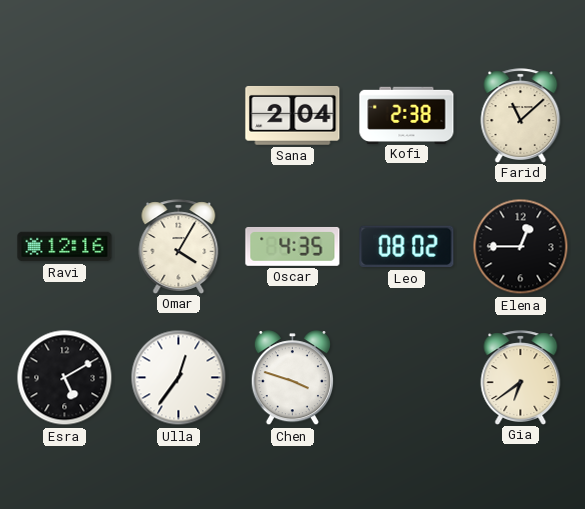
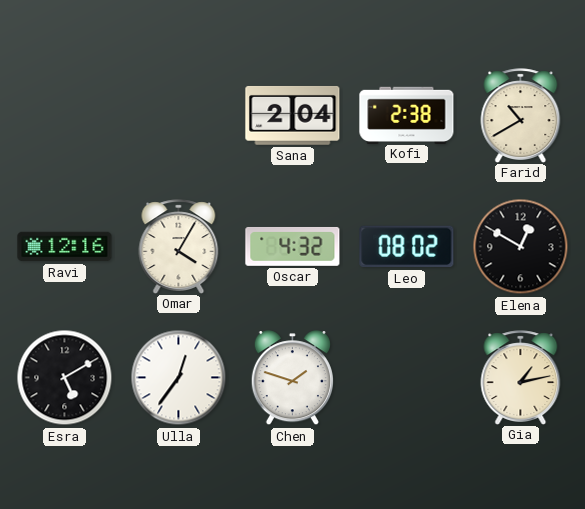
Farid: 11:08 -> 10:40 (521, 115)
Oscar: 4:35 -> 4:32 (293, 246)
Elena: 12:45 -> 12:50 (521, 247)
Chen: 3:48 -> 1:48 (292, 378)
Gia: 6:39 -> 1:13 (521, 377)
